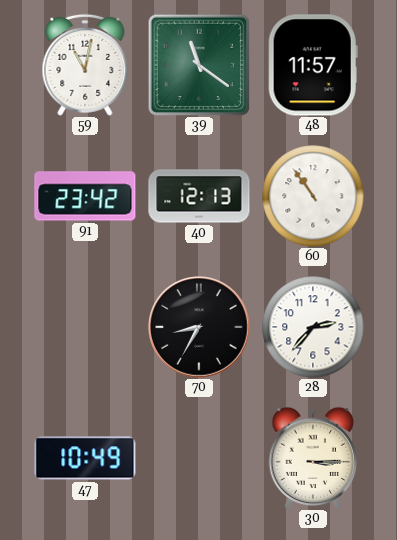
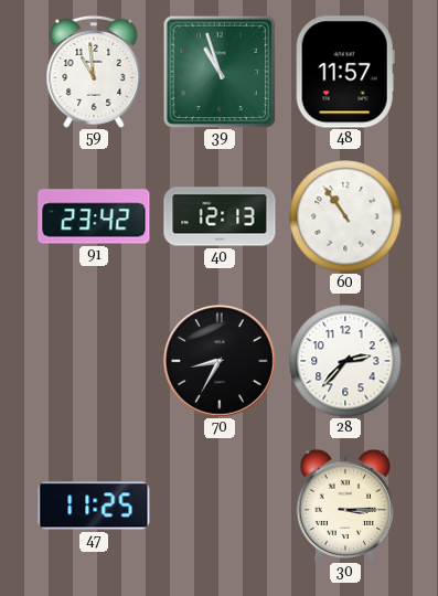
59: 11:02 -> 10:59 (94, 72)
39: 11:21 -> 10:57 (220, 72)
47: 10:49 -> 11:25 (94, 505)
